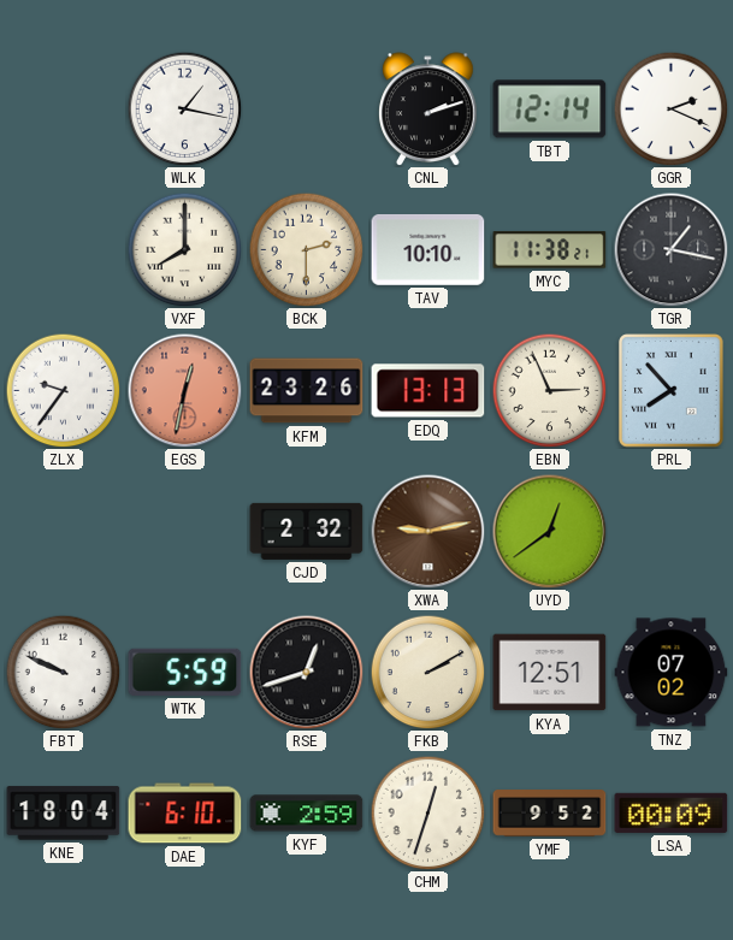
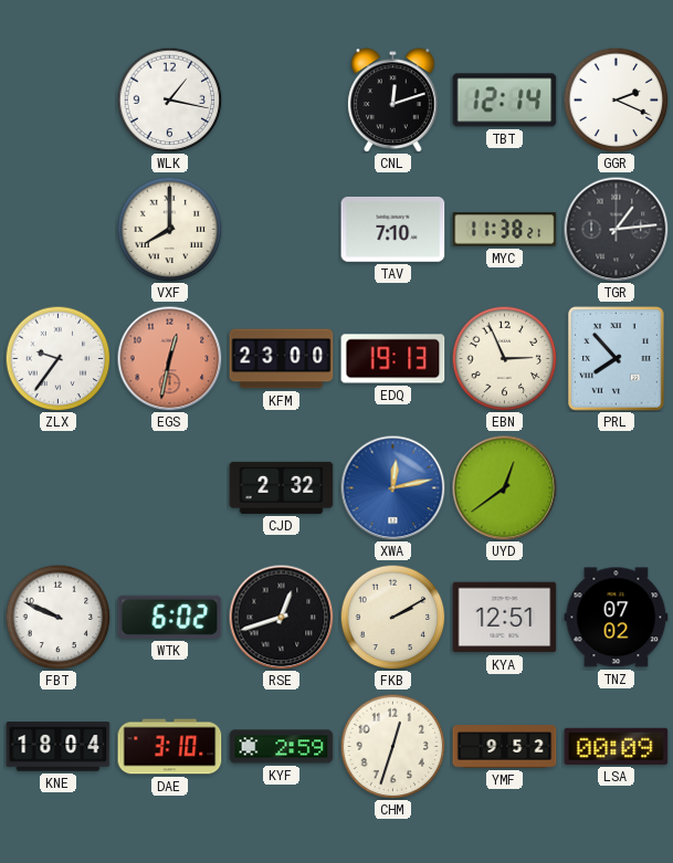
CNL: 2:12 -> 12:12 (393, 101)
BCK: 2:30 -> none (306, 249)
TAV: 10:10 -> 7:10 (393, 229)
TGR: 1:17 -> 1:14 (616, 229)
KFM: 23:26 -> 23:00 (282, 359)
EDQ: 13:13 -> 19:13 (393, 359)
XWA: 9:13 -> 12:13 (392, 487)
XWA dial: brown -> blue (392, 487)
WTK: 5:59 -> 6:02 (170, 617)
DAE: 6:10 -> 3:10 (170, 747)
